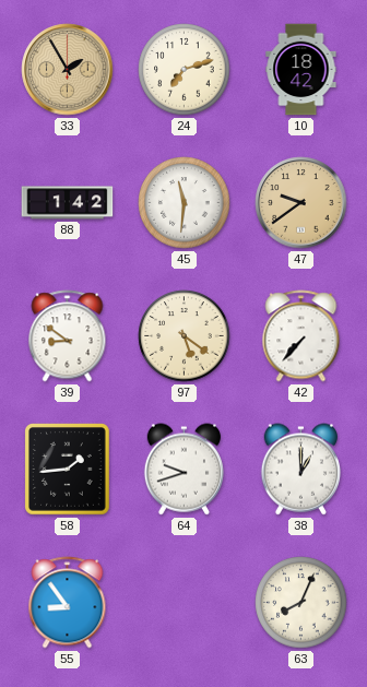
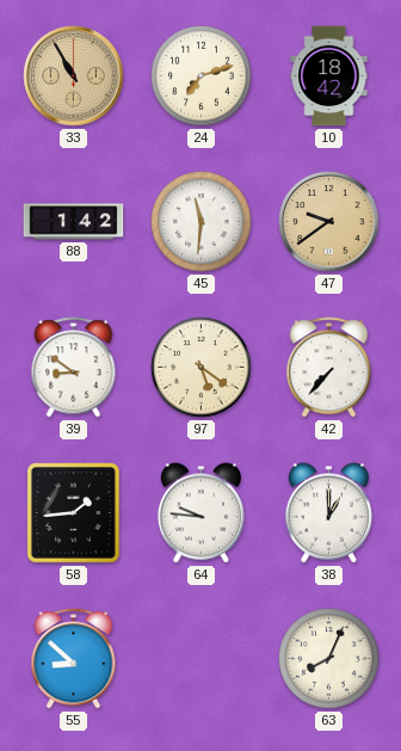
33: 1:55 -> 10:55 (74, 76)
64: 9:42 -> 9:46 (200, 513)
55: 8:54 -> 8:52 (74, 659)
